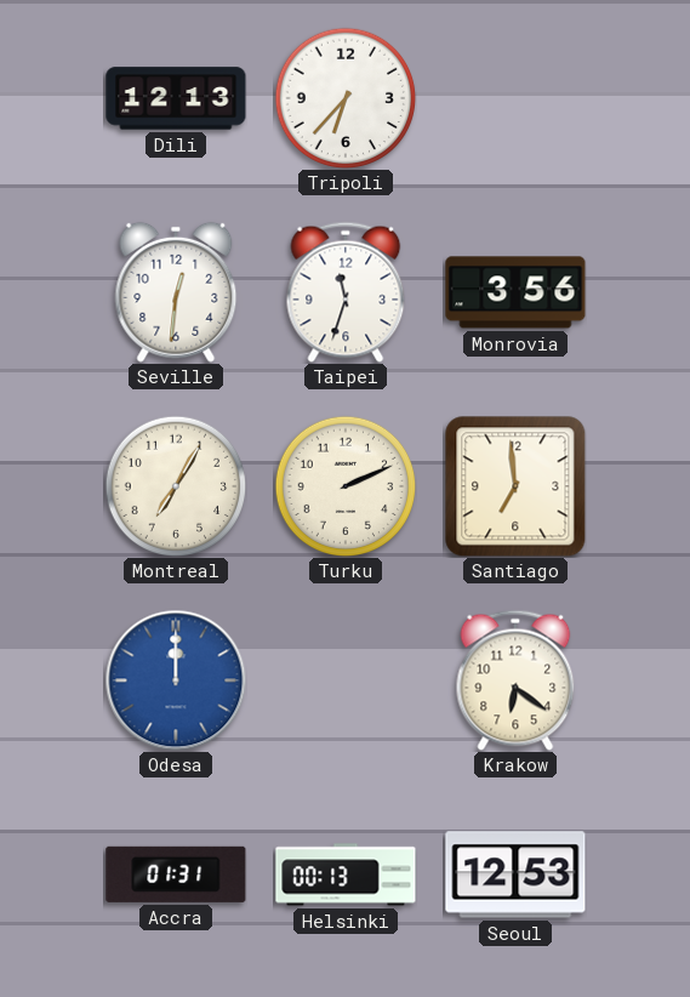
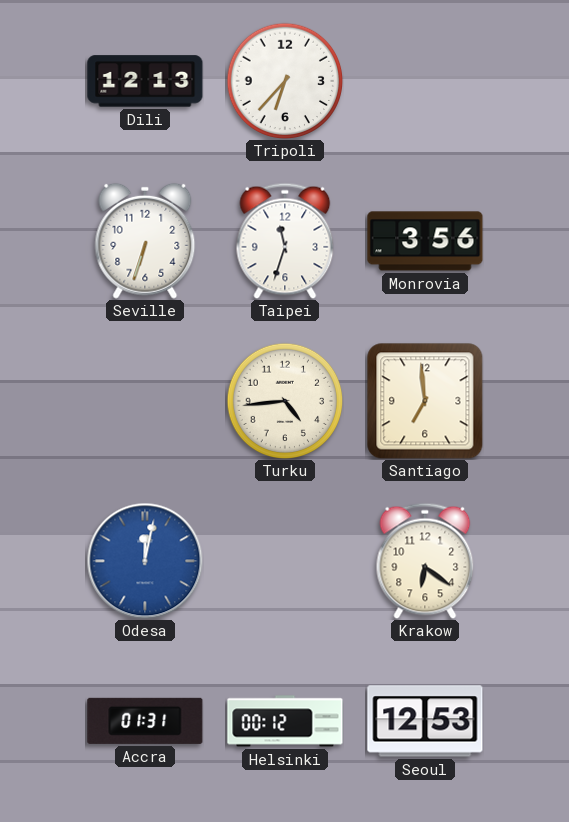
Seville: 12:31 -> 6:33 (145, 241)
Montreal: 7:05 -> none (176, 486)
Turku: 2:11 -> 4:44 (285, 401)
Odesa: 12:00 -> 12:02 (145, 561)
Helsinki: 00:13 -> 00:12 (285, 721)
